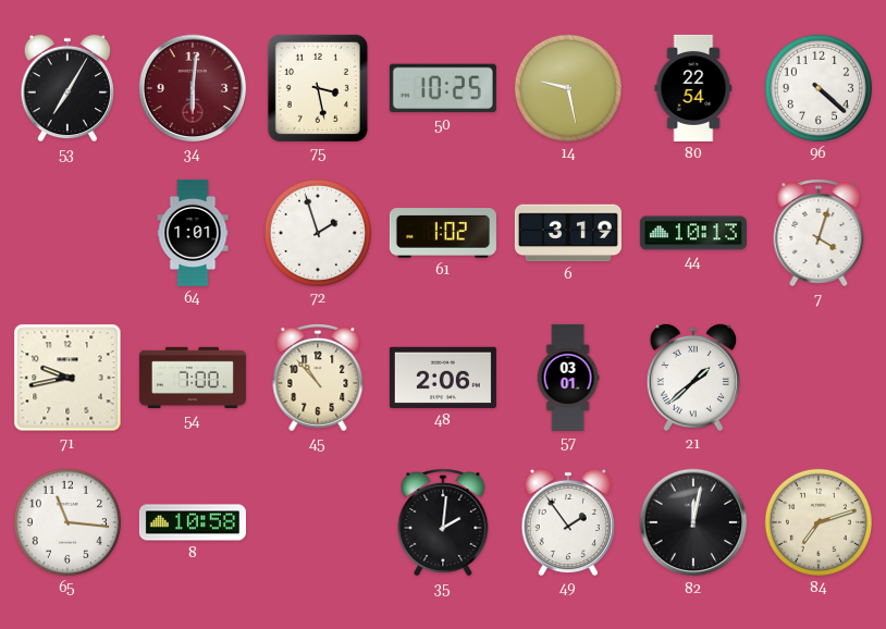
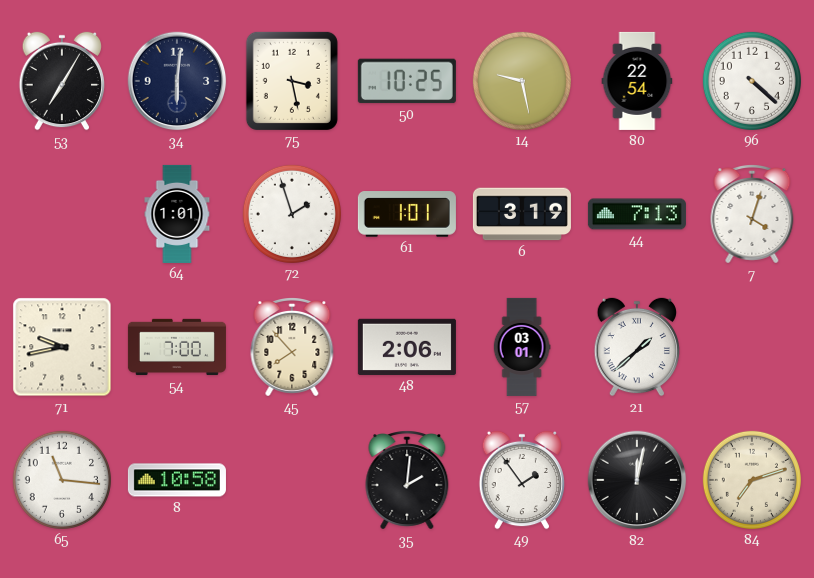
34 dial: burgundy -> navy (177, 81)
61: 1:02 -> 1:01 (407, 214)
44: 10:13 -> 7:13 (637, 214)
45: 10:53 -> 7:53 (292, 348)
